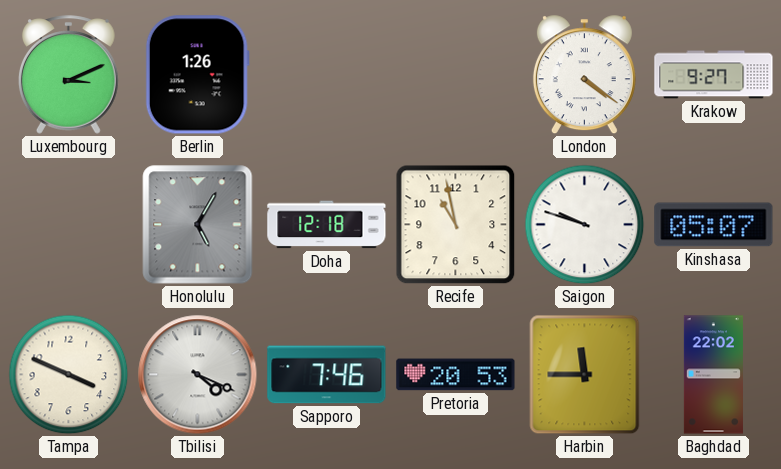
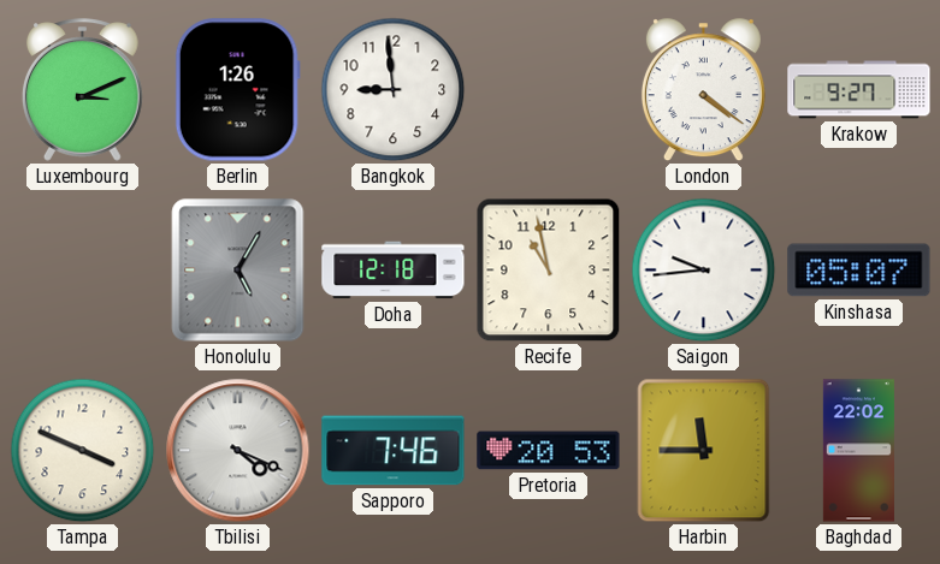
Bangkok: none -> 8:59 (394, 90)
Saigon: 9:48 -> 9:44 (704, 271)
